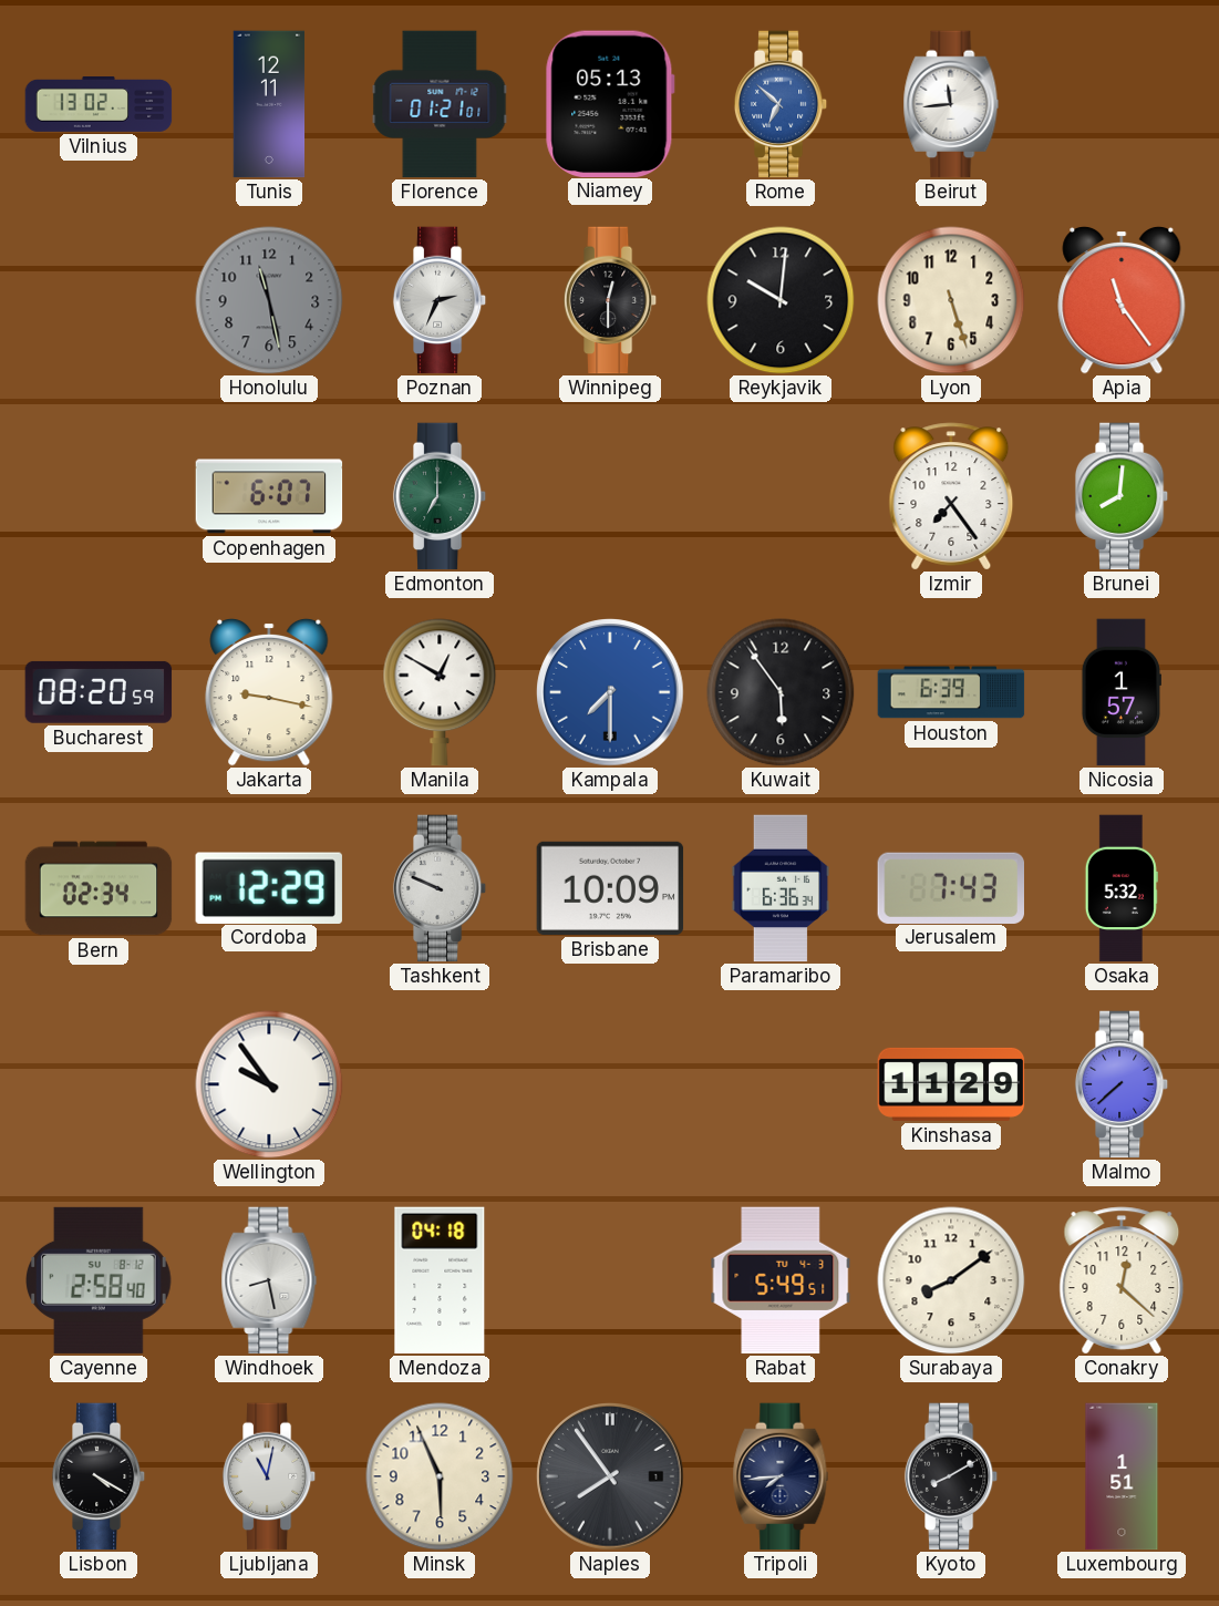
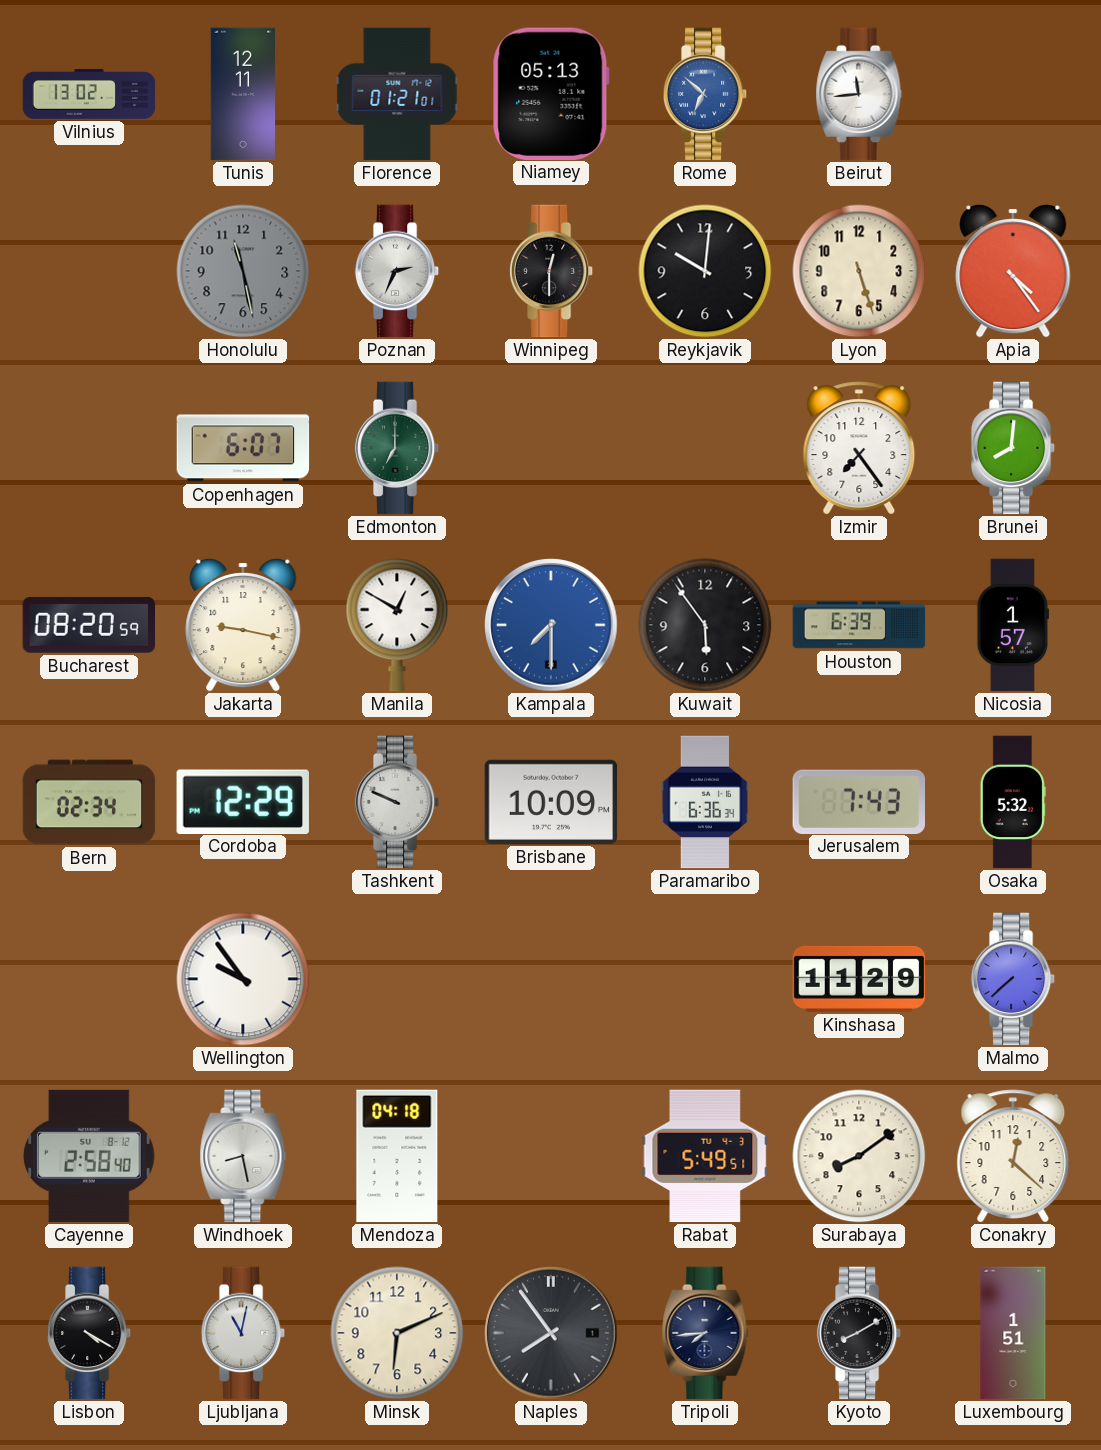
Apia: 11:24 -> 4:24 (1013, 271)
Minsk: 5:56 -> 6:11 (397, 1333)
